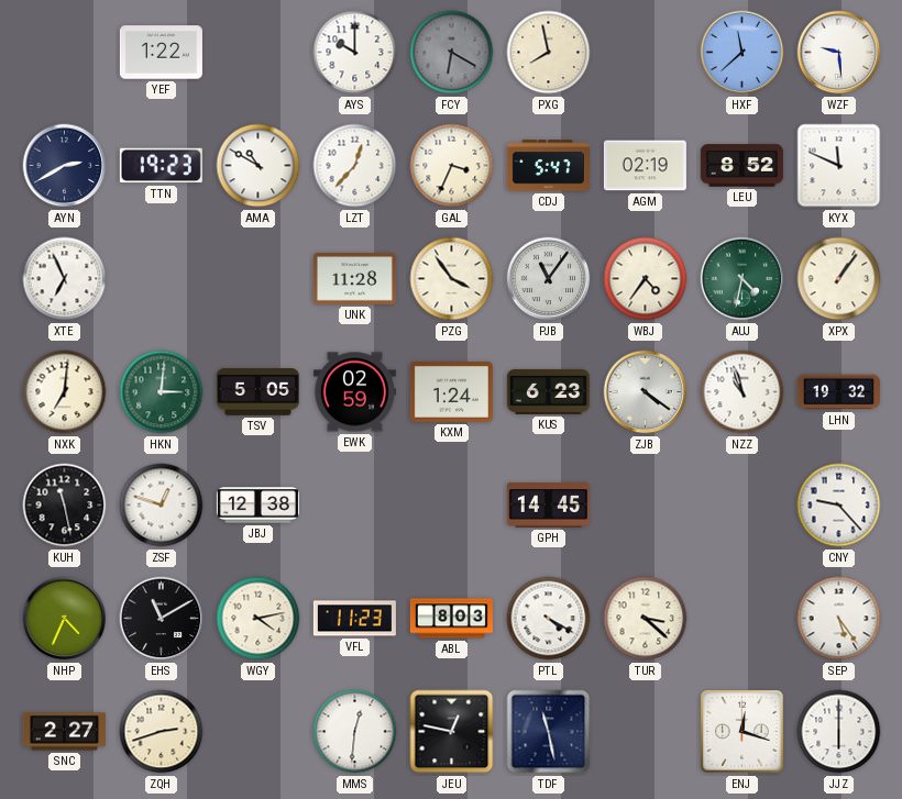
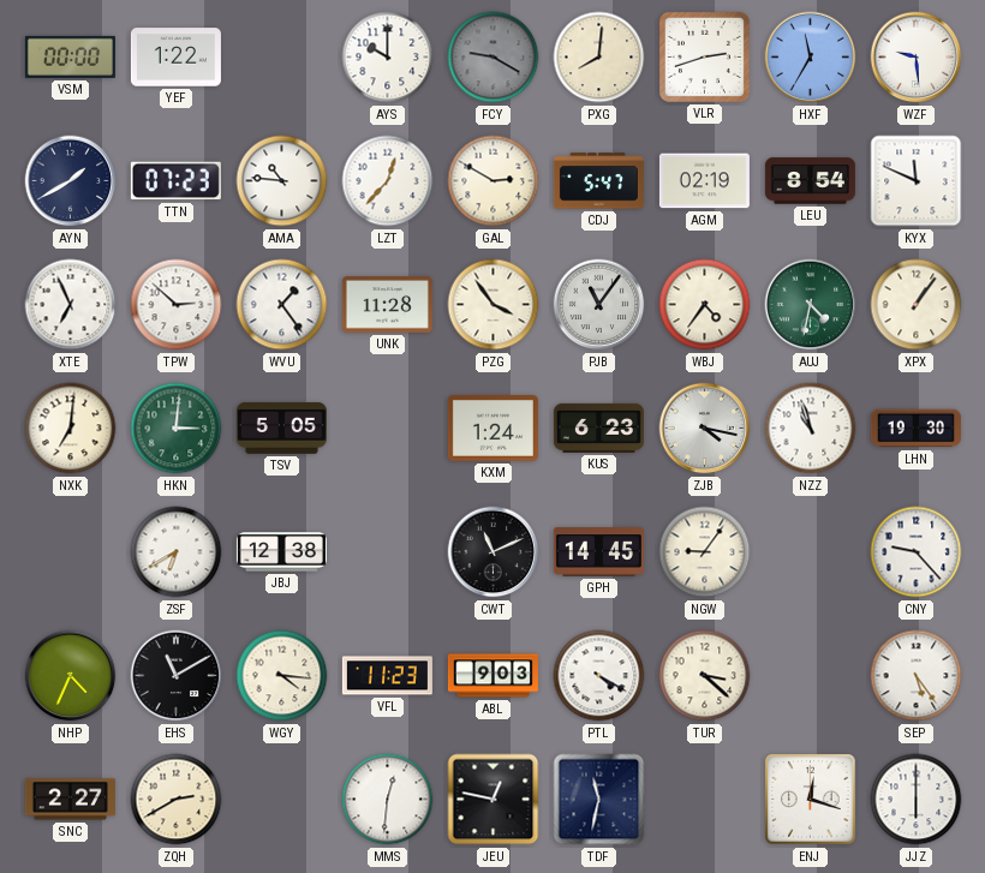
VSM: none -> 00:00 (70, 56)
FCY: 6:20 -> 9:20 (494, 58)
PXG: 7:58 -> 8:01 (599, 58)
VLR: none -> 2:42 (704, 56)
HXF: 11:38 -> 11:35 (811, 58)
AYN: 2:40 -> 1:40 (71, 181)
TTN: 19:23 -> 07:23 (175, 181)
AMA: 10:50 -> 10:46 (282, 181)
GAL: 3:34 -> 2:50 (494, 181)
LEU: 8:52 -> 8:54 (810, 181)
TPW: none -> 2:52 (177, 305)
WVU: none -> 1:24 (282, 305)
EWK: 02:59 -> none (354, 392)
ZJB: 4:21 -> 4:17 (705, 429)
LHN: 19:32 -> 19:30 (915, 429)
KUH: 11:28 -> none (65, 506)
ZSF: 12:48 -> 6:40 (177, 552)
CWT: none -> 11:11 (494, 552)
NGW: none -> 9:06 (705, 552)
WGY: 4:13 -> 4:16 (282, 676)
ABL: 8:03 -> 9:03 (492, 676)
ZQH: 2:42 -> 2:40 (177, 800)
TDF: 11:28 -> 11:32 (599, 800)
